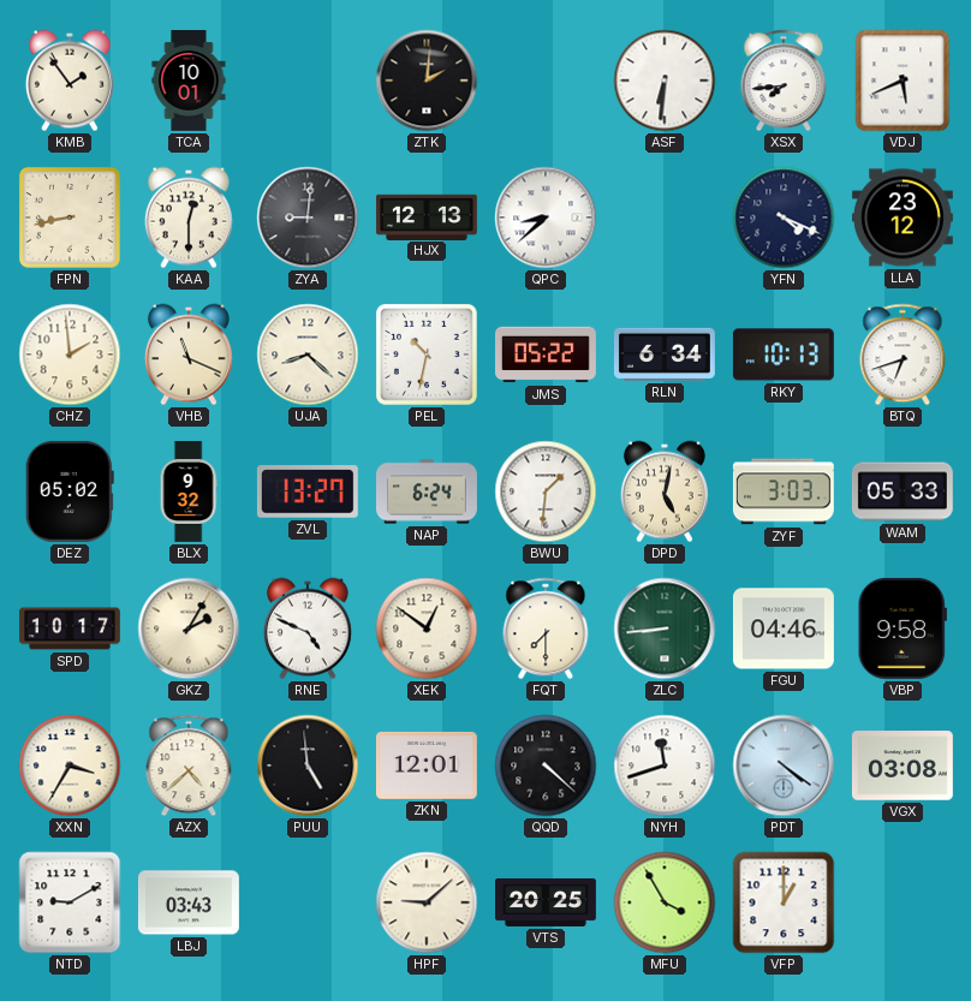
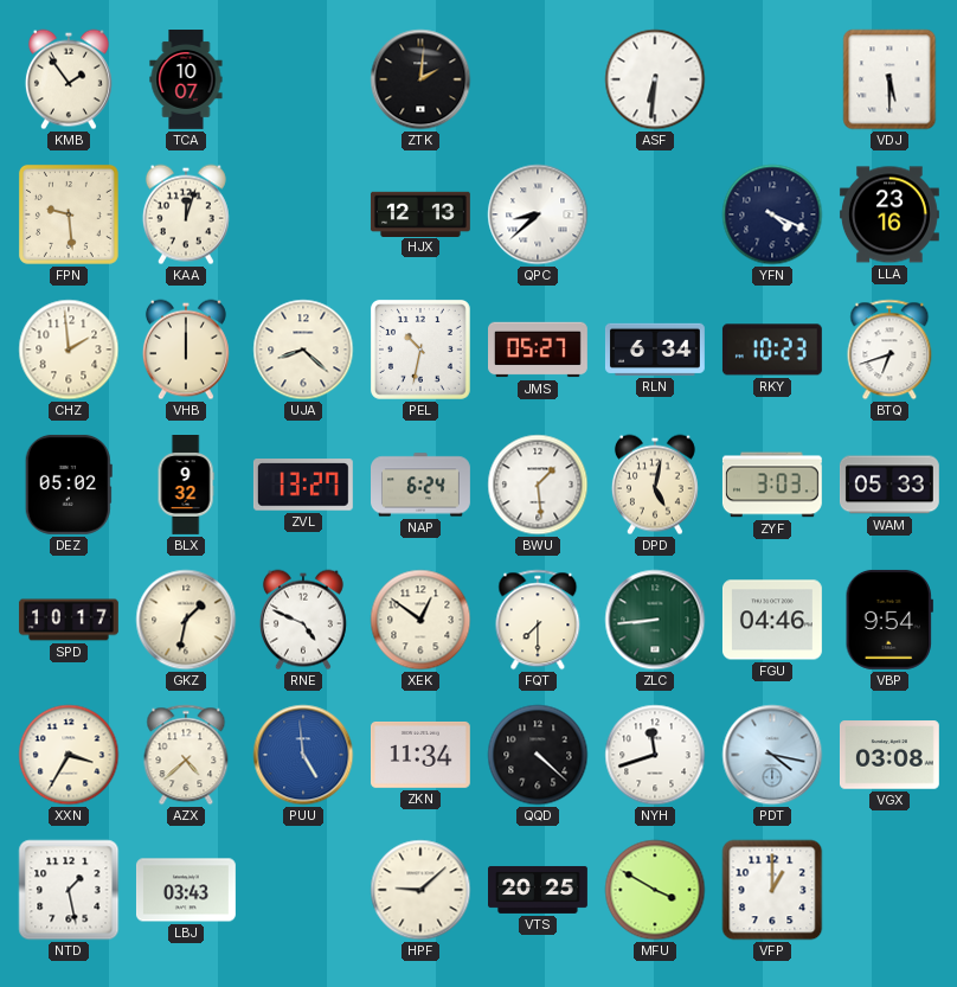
TCA: 10:01 -> 10:07 (186, 81)
XSX: 7:44 -> none (784, 81)
VDJ: 5:41 -> 5:30 (889, 79)
FPN: 8:43 -> 9:29 (69, 214)
KAA: 12:30 -> 12:03 (186, 214)
ZYA: 9:01 -> none (308, 218)
LLA: 23:12 -> 23:16 (889, 214)
VHB: 11:19 -> 12:00 (186, 350)
JMS: 05:22 -> 05:27 (539, 350)
RKY: 10:13 -> 10:23 (772, 350)
BWU: 1:31 -> 1:29 (538, 485)
GKZ: 2:05 -> 1:32 (186, 620)
VBP: 9:58 -> 9:54 (889, 620)
PUU dial: black -> blue (303, 755)
ZKN: 12:01 -> 11:34 (420, 755)
PDT: 4:21 -> 4:17 (772, 755)
NTD: 9:10 -> 1:28 (69, 890)
MFU: 3:55 -> 3:50 (655, 890)
